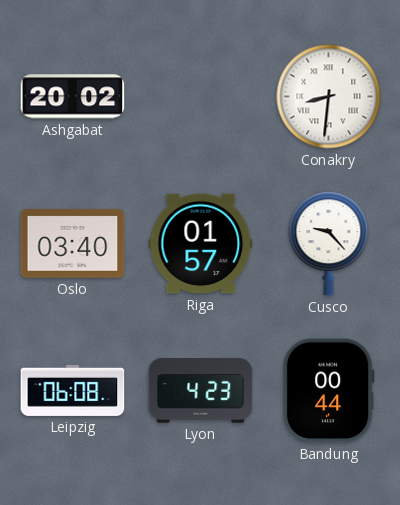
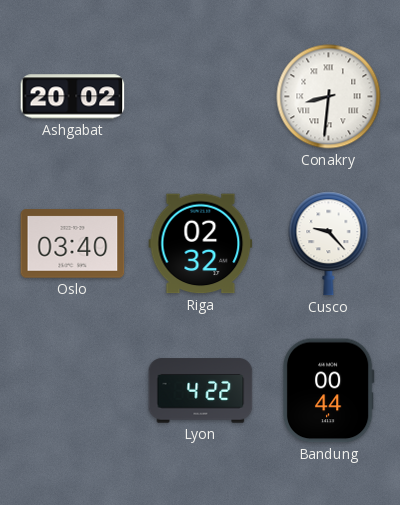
Riga: 01:57 -> 02:32 (201, 244)
Leipzig: 06:08 -> none (73, 390)
Lyon: 4:23 -> 4:22 (201, 391)
